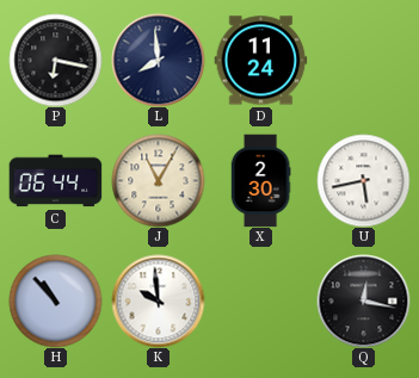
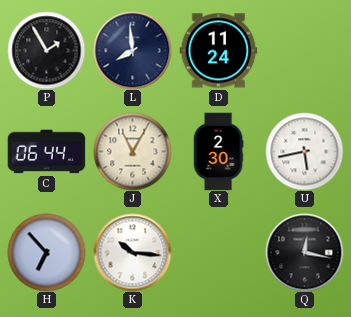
P: 6:17 -> 1:55 (46, 50)
H: 10:53 -> 6:53 (46, 252)
K: 9:59 -> 10:16 (132, 252)
